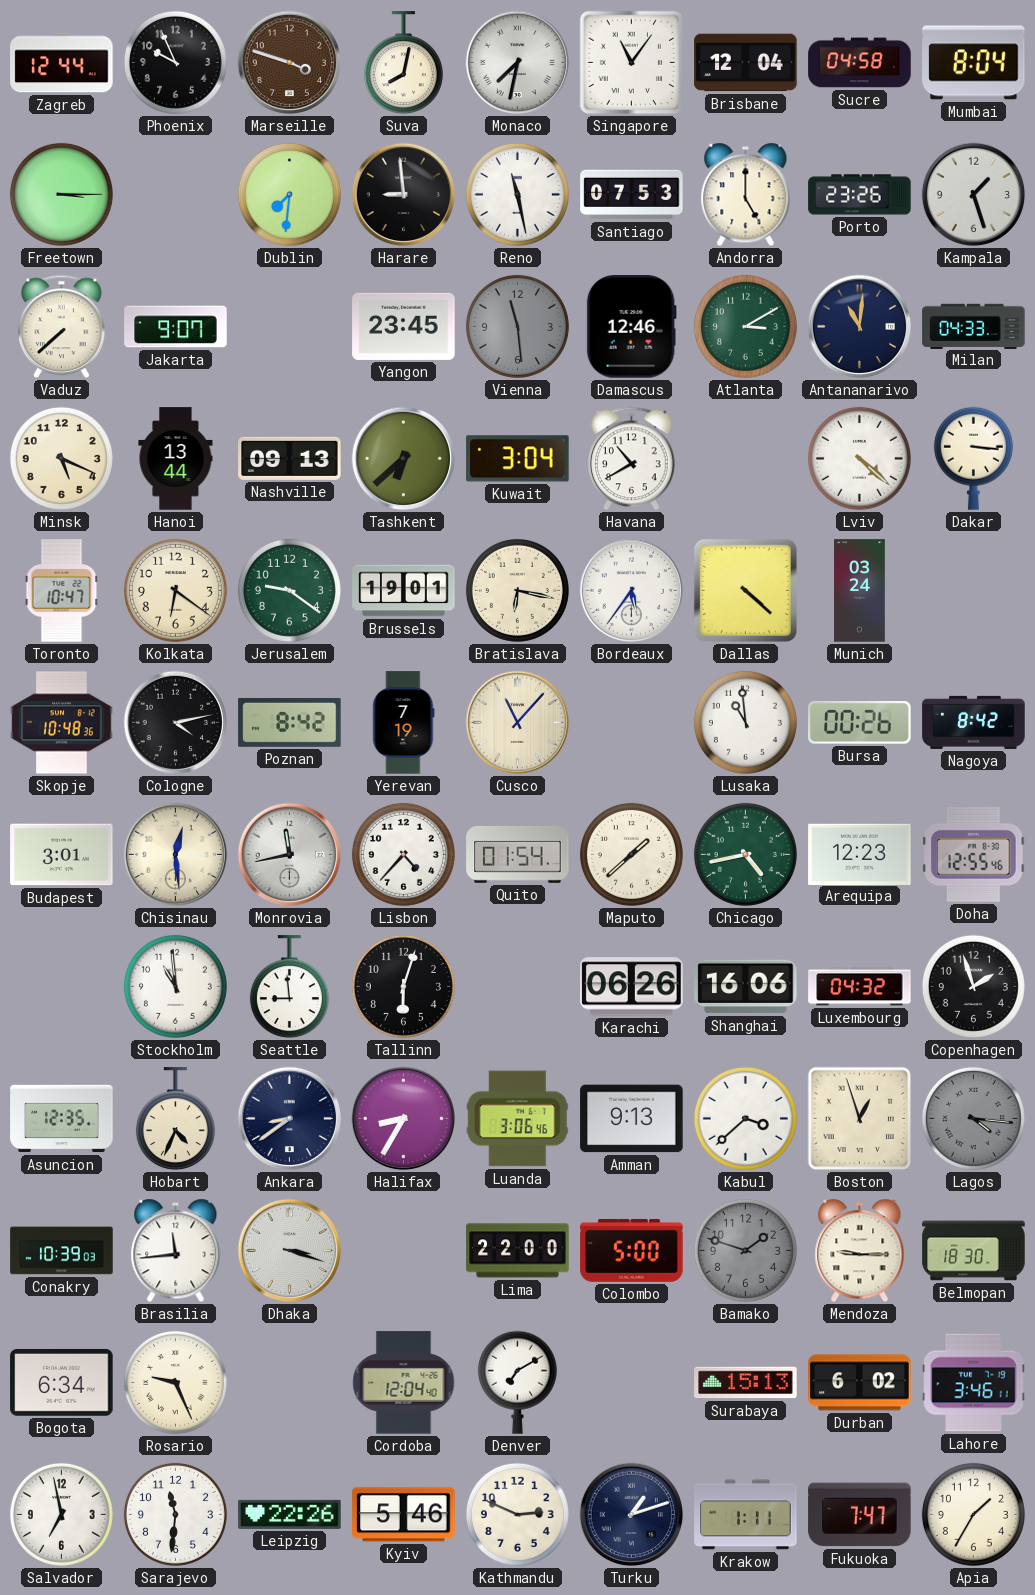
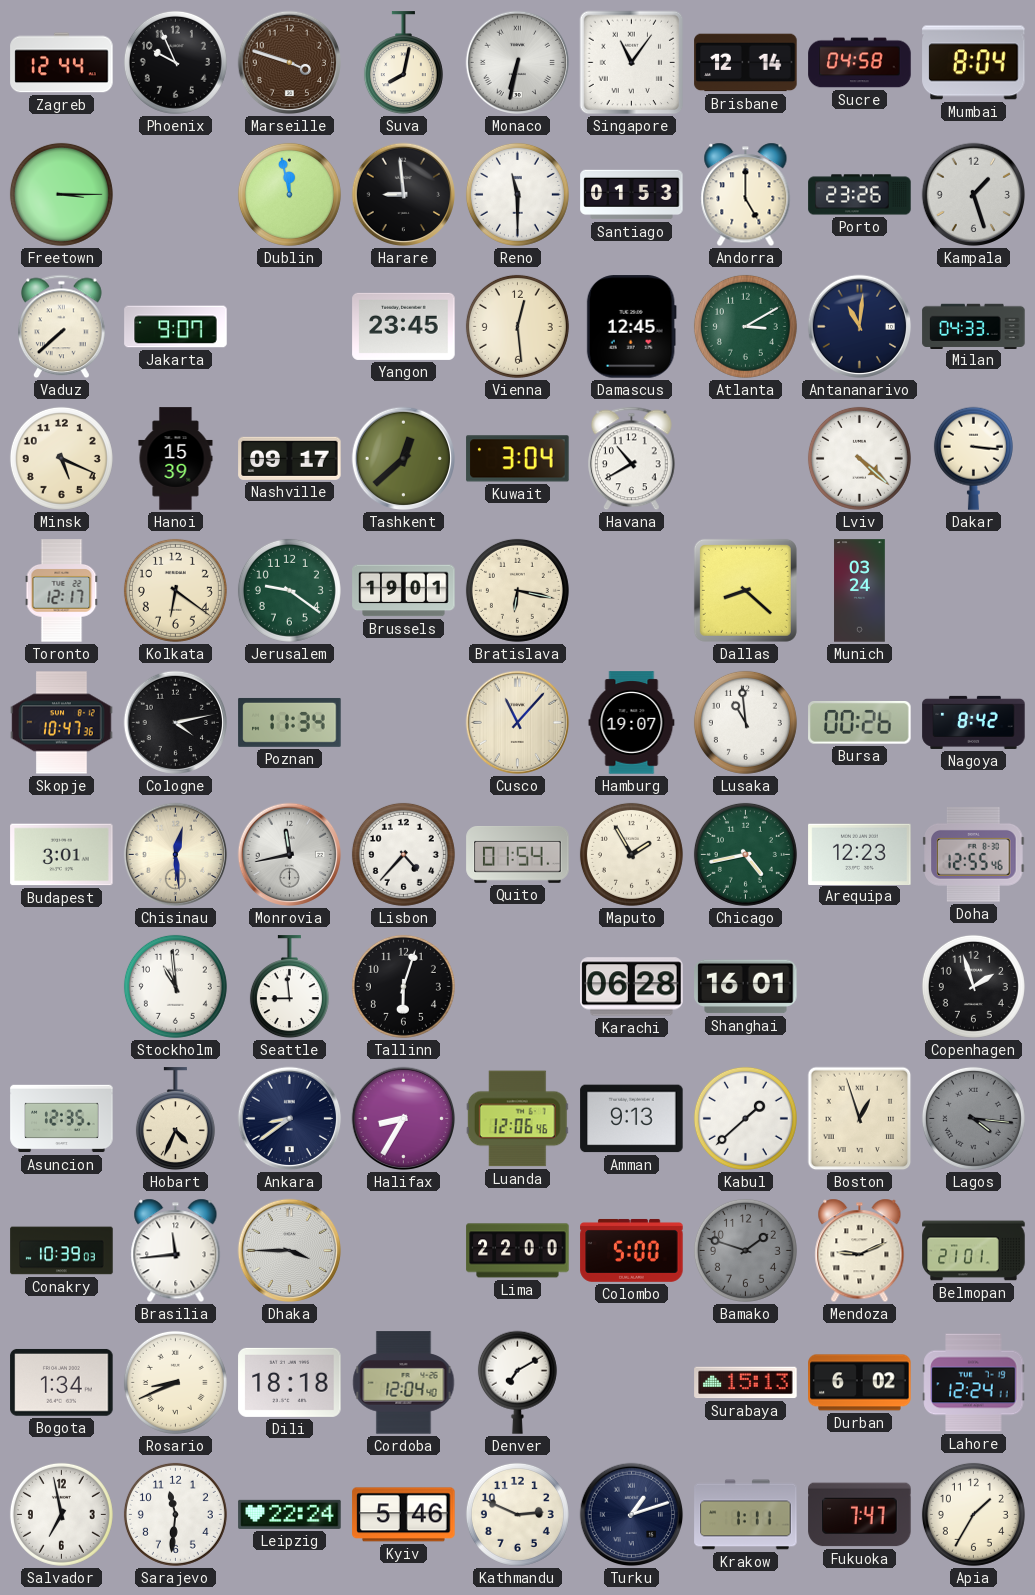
Monaco: 7:32 -> 6:32 (518, 63)
Brisbane: 12:04 -> 12:14 (746, 63)
Dublin: 7:31 -> 11:58 (289, 194)
Reno: 11:28 -> 11:30 (517, 194)
Santiago: 07:53 -> 01:53 (632, 195)
Vienna: 11:29 -> 12:29 (517, 326)
Vienna dial: grey -> cream (517, 326)
Damascus: 12:46 -> 12:45 (631, 327)
Hanoi: 13:44 -> 15:39 (176, 459)
Nashville: 09:13 -> 09:17 (290, 458)
Tashkent: 6:38 -> 12:38 (404, 459)
Toronto: 10:47 -> 12:17 (62, 591)
Bordeaux: 5:36 -> none (632, 591)
Dallas: 4:22 -> 8:22 (745, 590)
Skopje: 10:48 -> 10:47 (62, 723)
Poznan: 8:42 -> 11:34 (290, 722)
Yerevan: 7:19 -> none (404, 723)
Hamburg: none -> 19:07 (632, 723)
Maputo: 1:38 -> 1:55 (631, 854)
Karachi: 06:26 -> 06:28 (632, 987)
Shanghai: 16:06 -> 16:01 (746, 987)
Luxembourg: 04:32 -> none (860, 987)
Luanda: 3:06 -> 12:06 (517, 1119)
Kabul: 3:38 -> 1:38 (745, 1118)
Dhaka: 3:18 -> 3:45 (290, 1251)
Mendoza: 9:15 -> 9:11 (860, 1251)
Belmopan: 18:30 -> 21:01 (974, 1251)
Bogota: 6:34 -> 1:34 (62, 1382)
Rosario: 9:26 -> 8:41 (175, 1382)
Dili: none -> 18:18 (290, 1382)
Lahore: 3:46 -> 12:24 (974, 1383)
Leipzig: 22:26 -> 22:24 (290, 1514)
